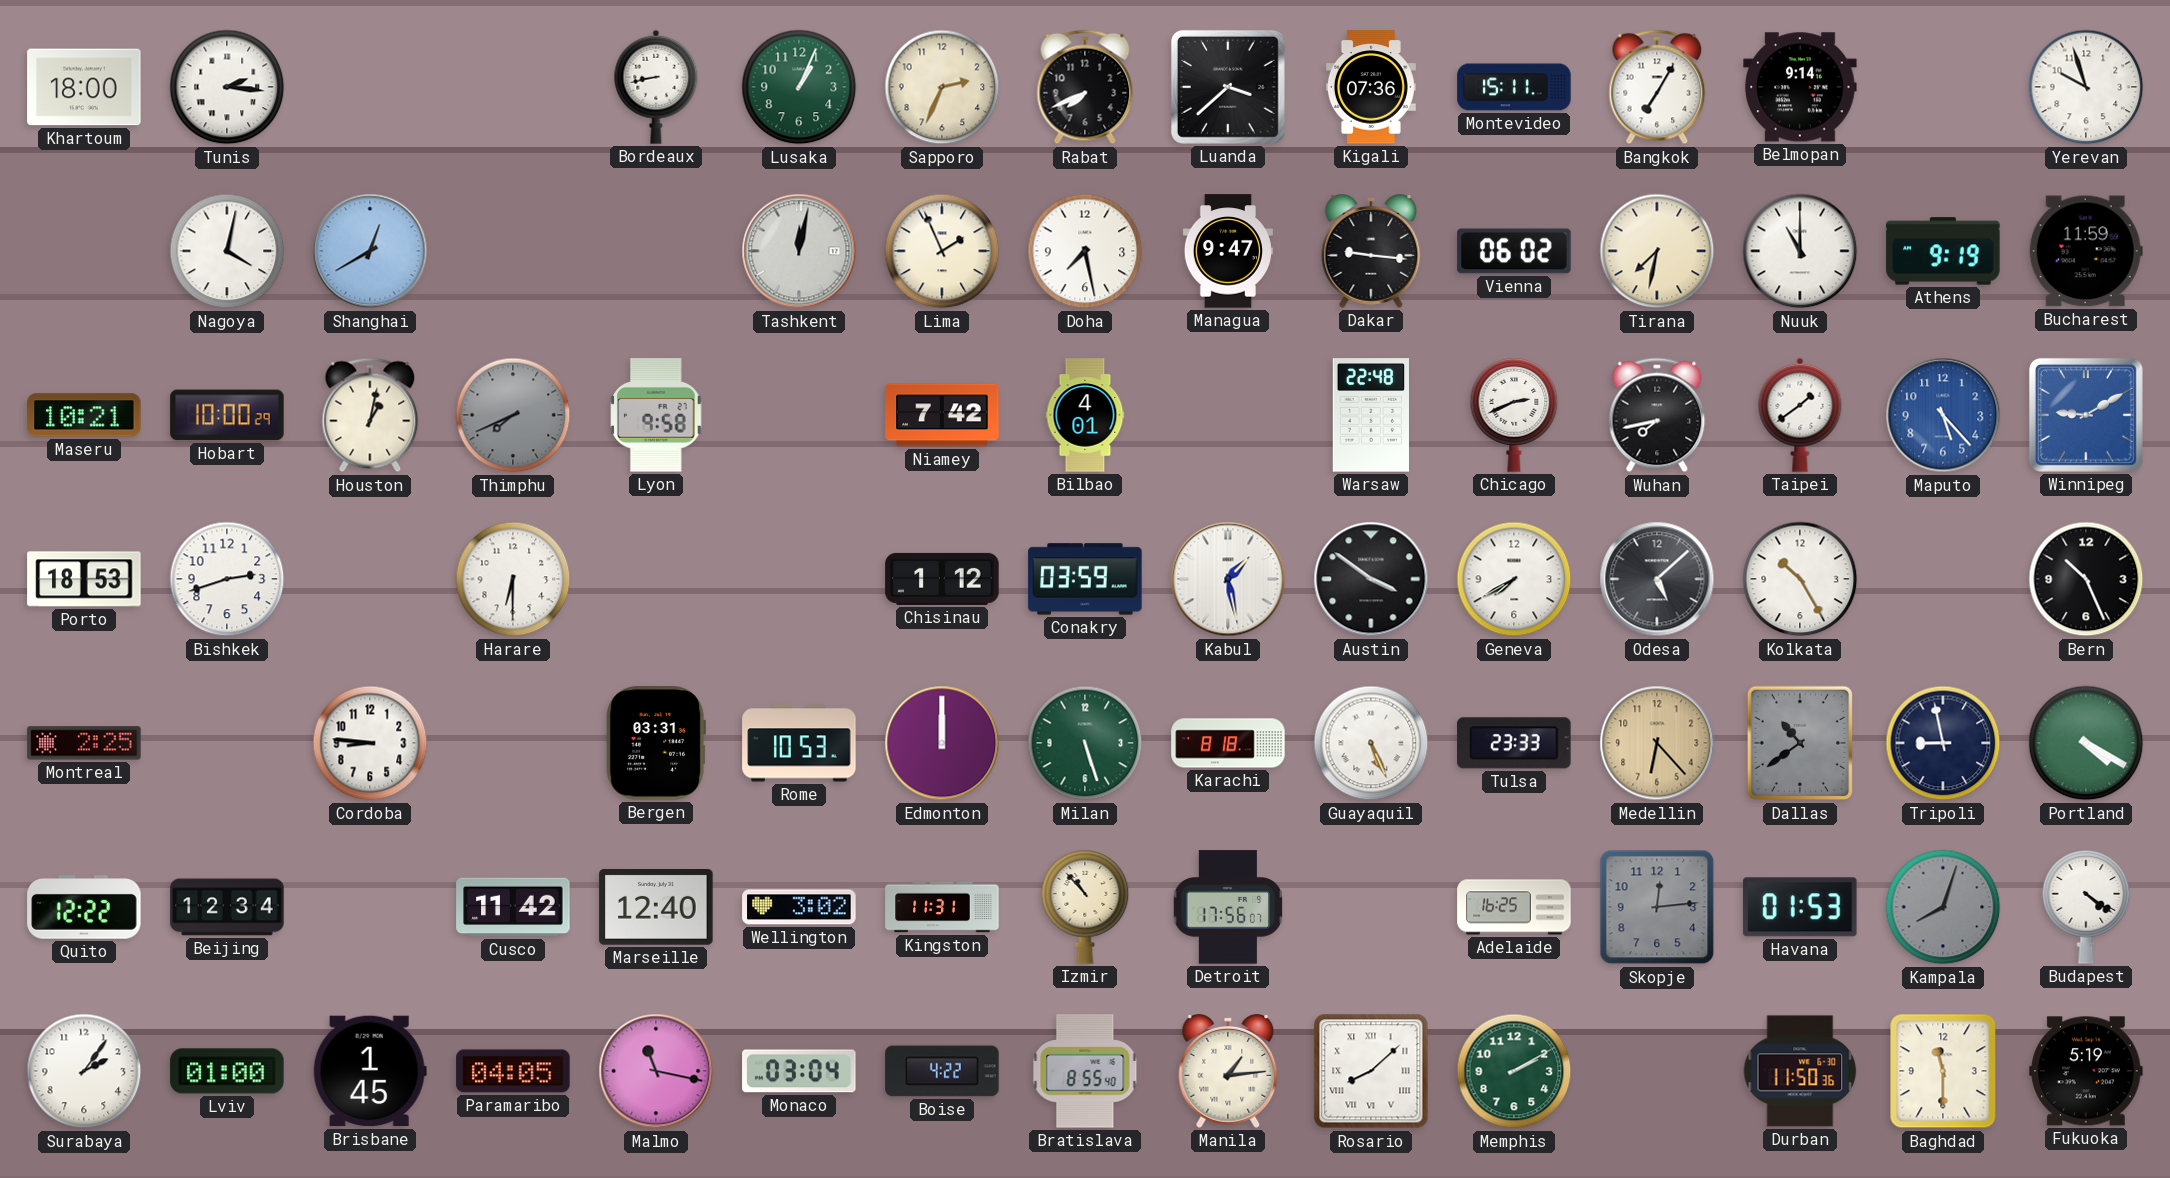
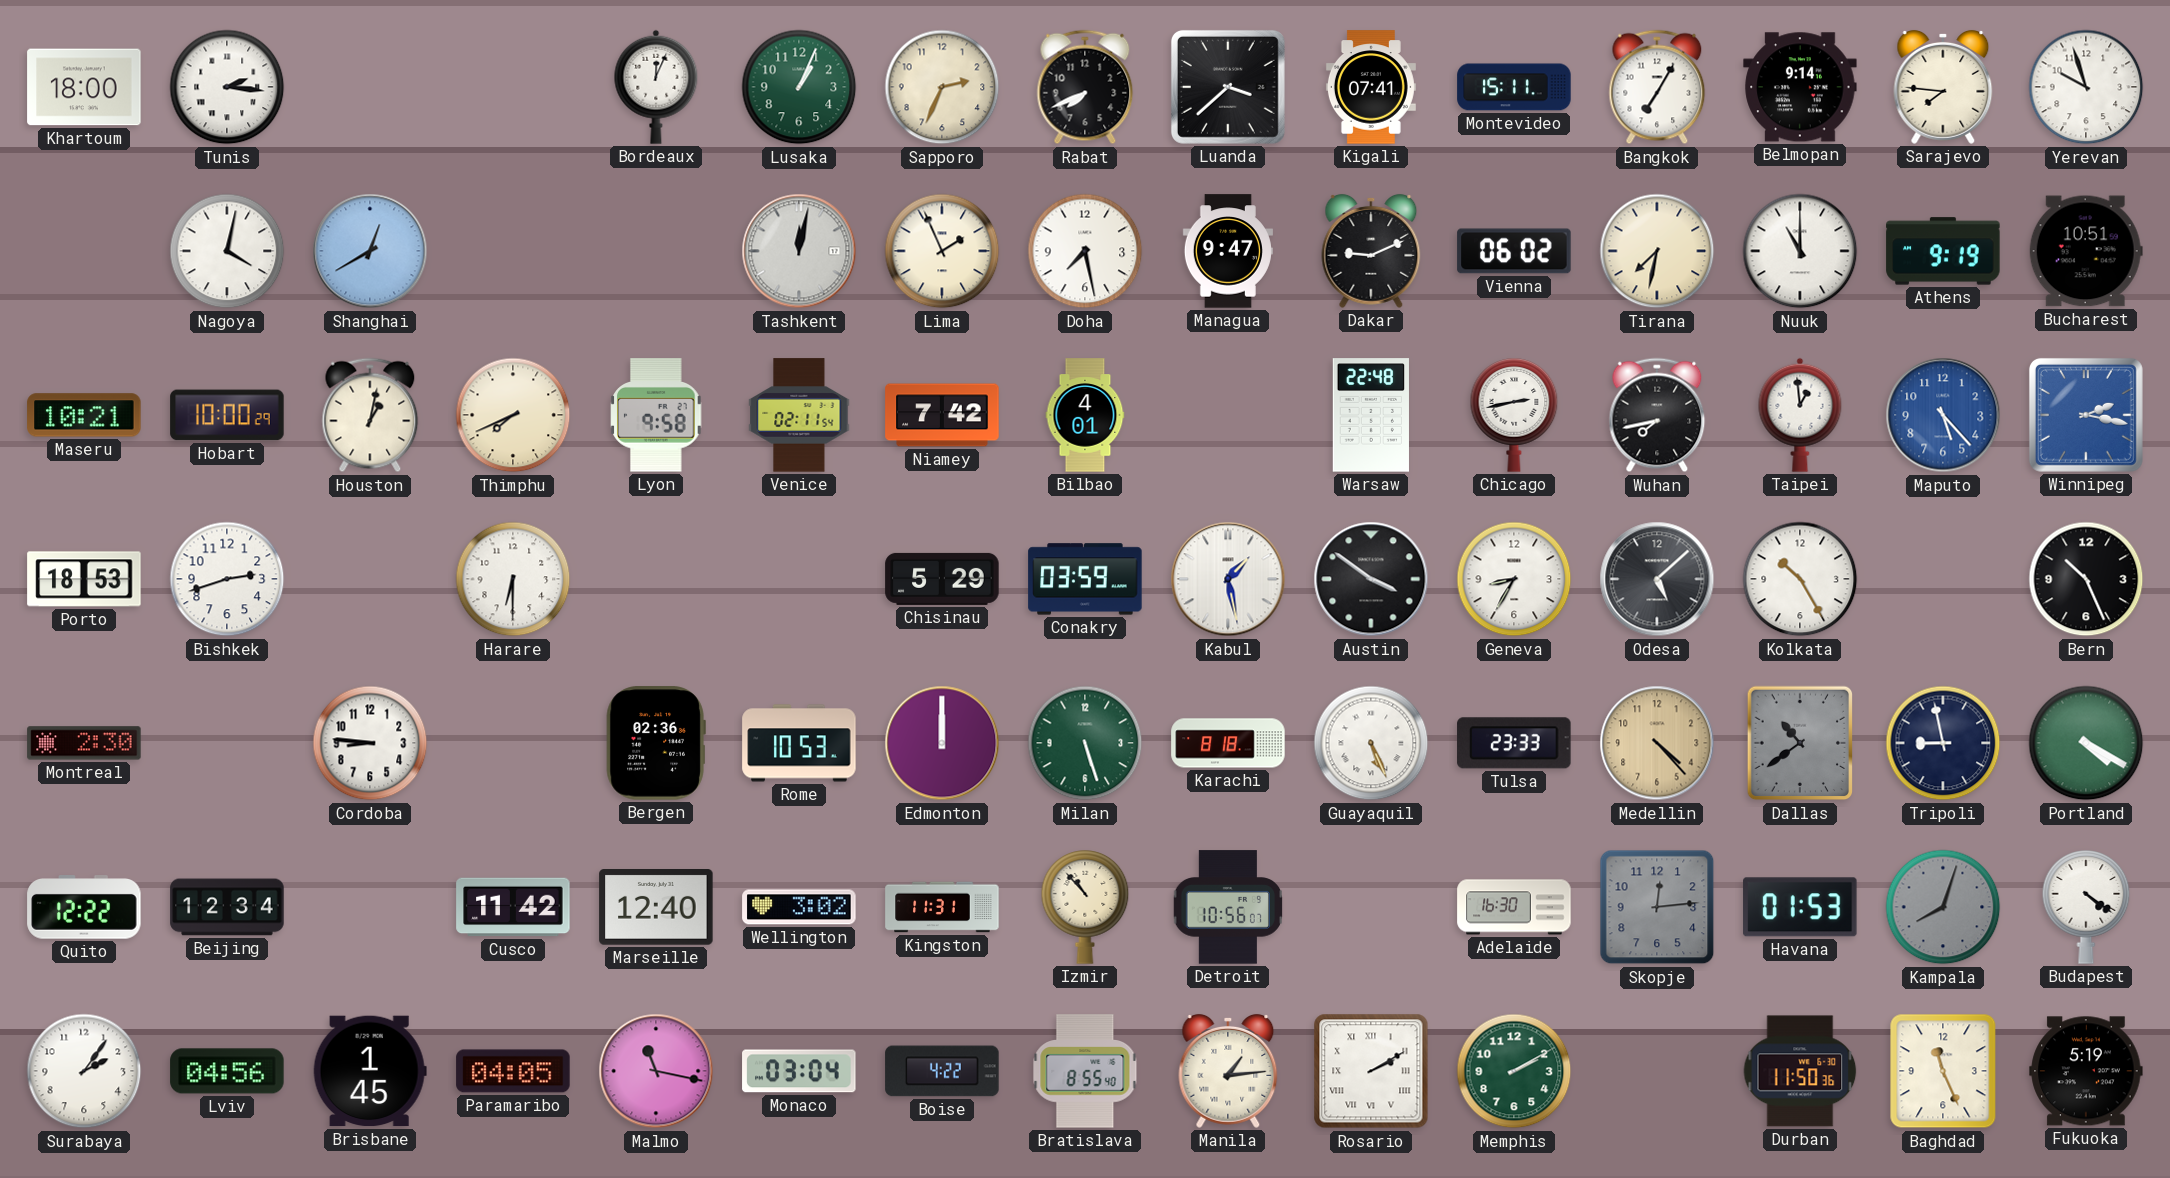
Bordeaux: 8:43 -> 12:04 (656, 87)
Kigali: 07:36 -> 07:41 (1371, 87)
Sarajevo: none -> 7:46 (1943, 87)
Dakar: 9:16 -> 9:11 (1371, 251)
Bucharest: 11:59 -> 10:51 (2086, 251)
Thimphu dial: grey -> cream (513, 415)
Venice: none -> 02:11 (799, 415)
Chicago: 2:41 -> 2:43 (1514, 415)
Taipei: 1:39 -> 12:59 (1800, 415)
Winnipeg: 9:10 -> 2:17 (2086, 415)
Chisinau: 1:12 -> 5:29 (942, 579)
Geneva: 7:40 -> 8:35 (1514, 579)
Montreal: 2:25 -> 2:30 (84, 743)
Bergen: 03:31 -> 02:36 (656, 743)
Medellin: 6:23 -> 4:23 (1657, 743)
Detroit: 17:56 -> 10:56 (1228, 907)
Adelaide: 16:25 -> 16:30 (1514, 907)
Lviv: 01:00 -> 04:56 (227, 1071)
Rosario: 8:08 -> 2:10 (1371, 1071)
Baghdad: 11:30 -> 11:26 (1943, 1071)
